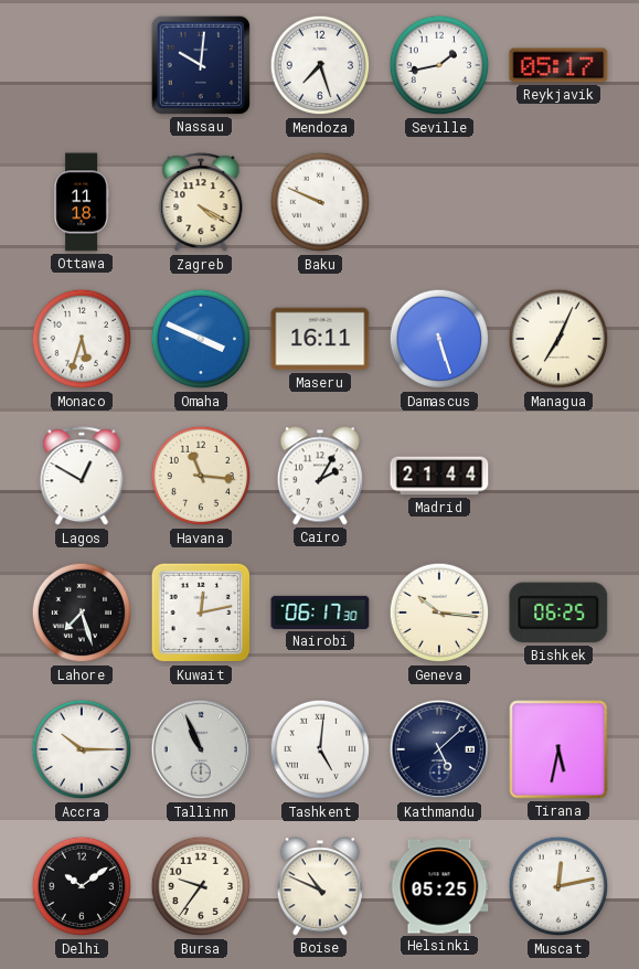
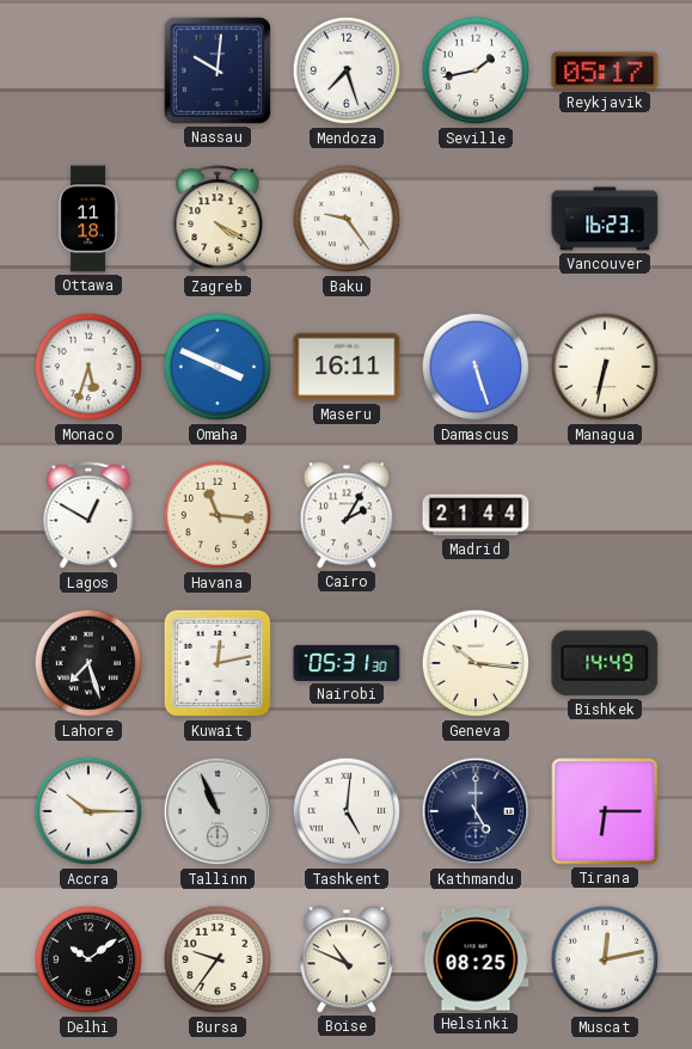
Baku: 9:49 -> 9:24 (347, 219)
Vancouver: none -> 16:23 (605, 219)
Managua: 7:04 -> 6:32 (605, 367)
Nairobi: 06:17 -> 05:31 (347, 663)
Bishkek: 06:25 -> 14:49 (605, 663)
Kathmandu: 5:08 -> 5:00 (476, 811)
Tirana: 5:32 -> 6:15 (605, 811)
Helsinki: 05:25 -> 08:25 (476, 959)
